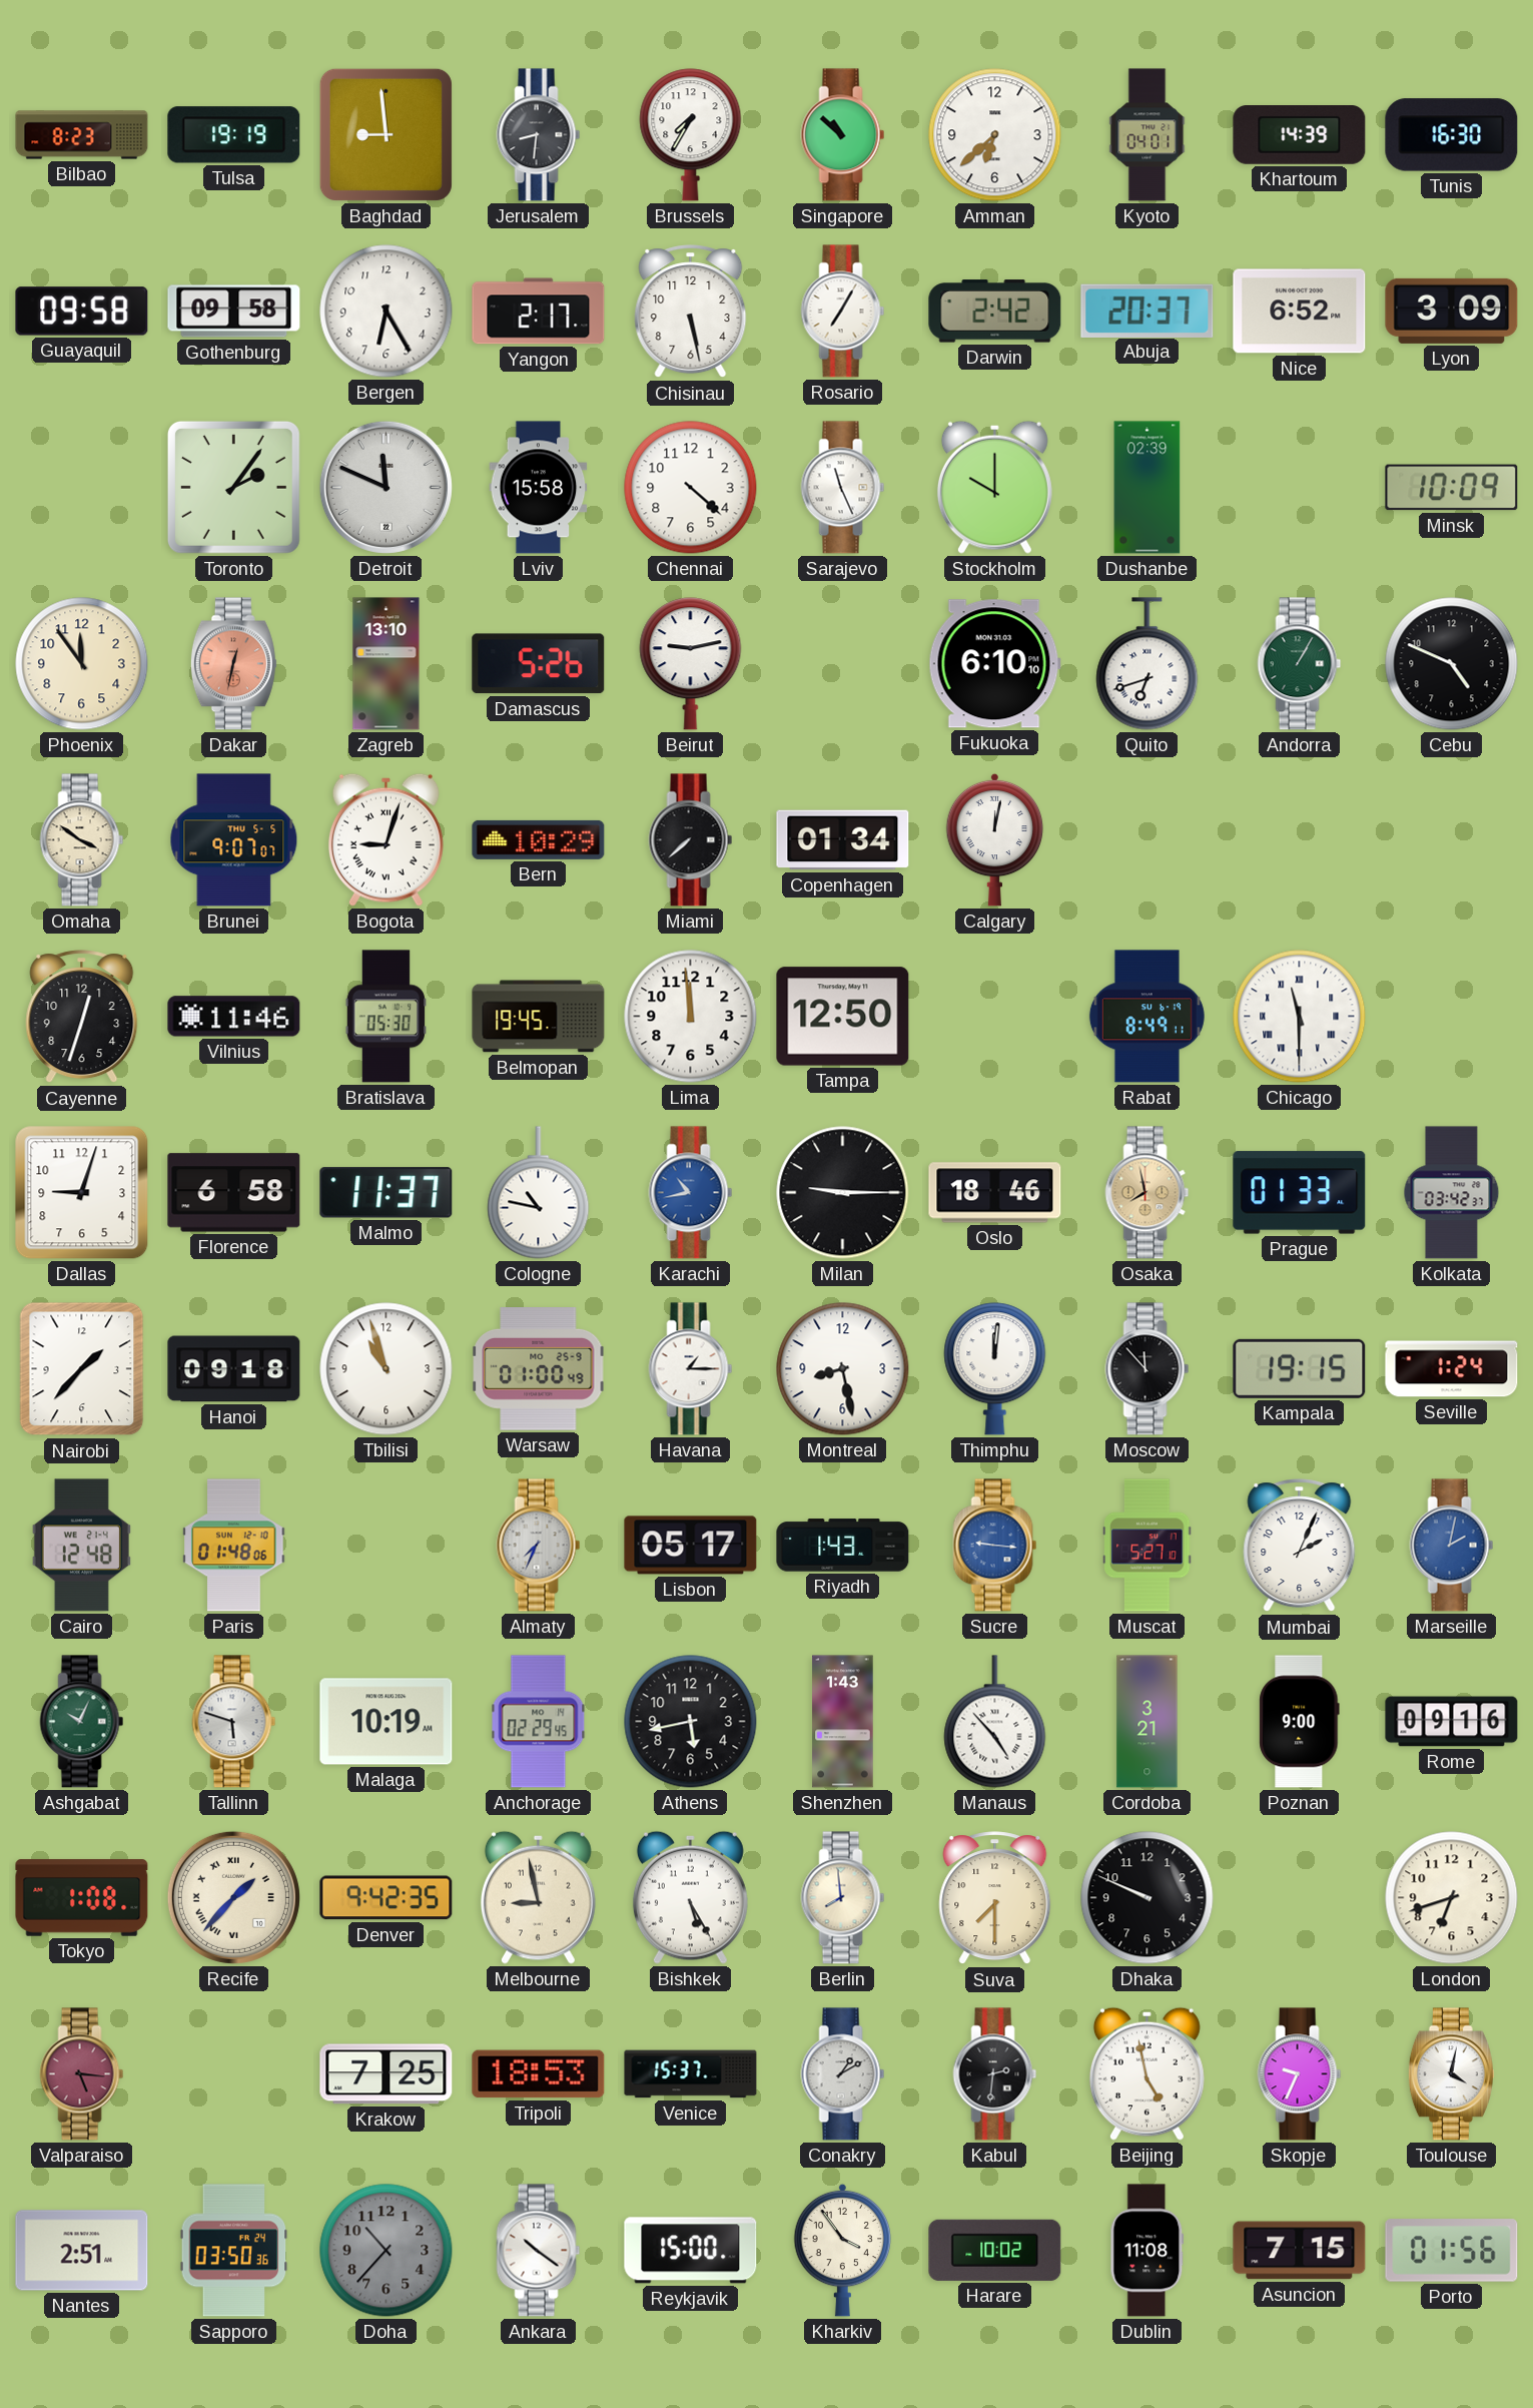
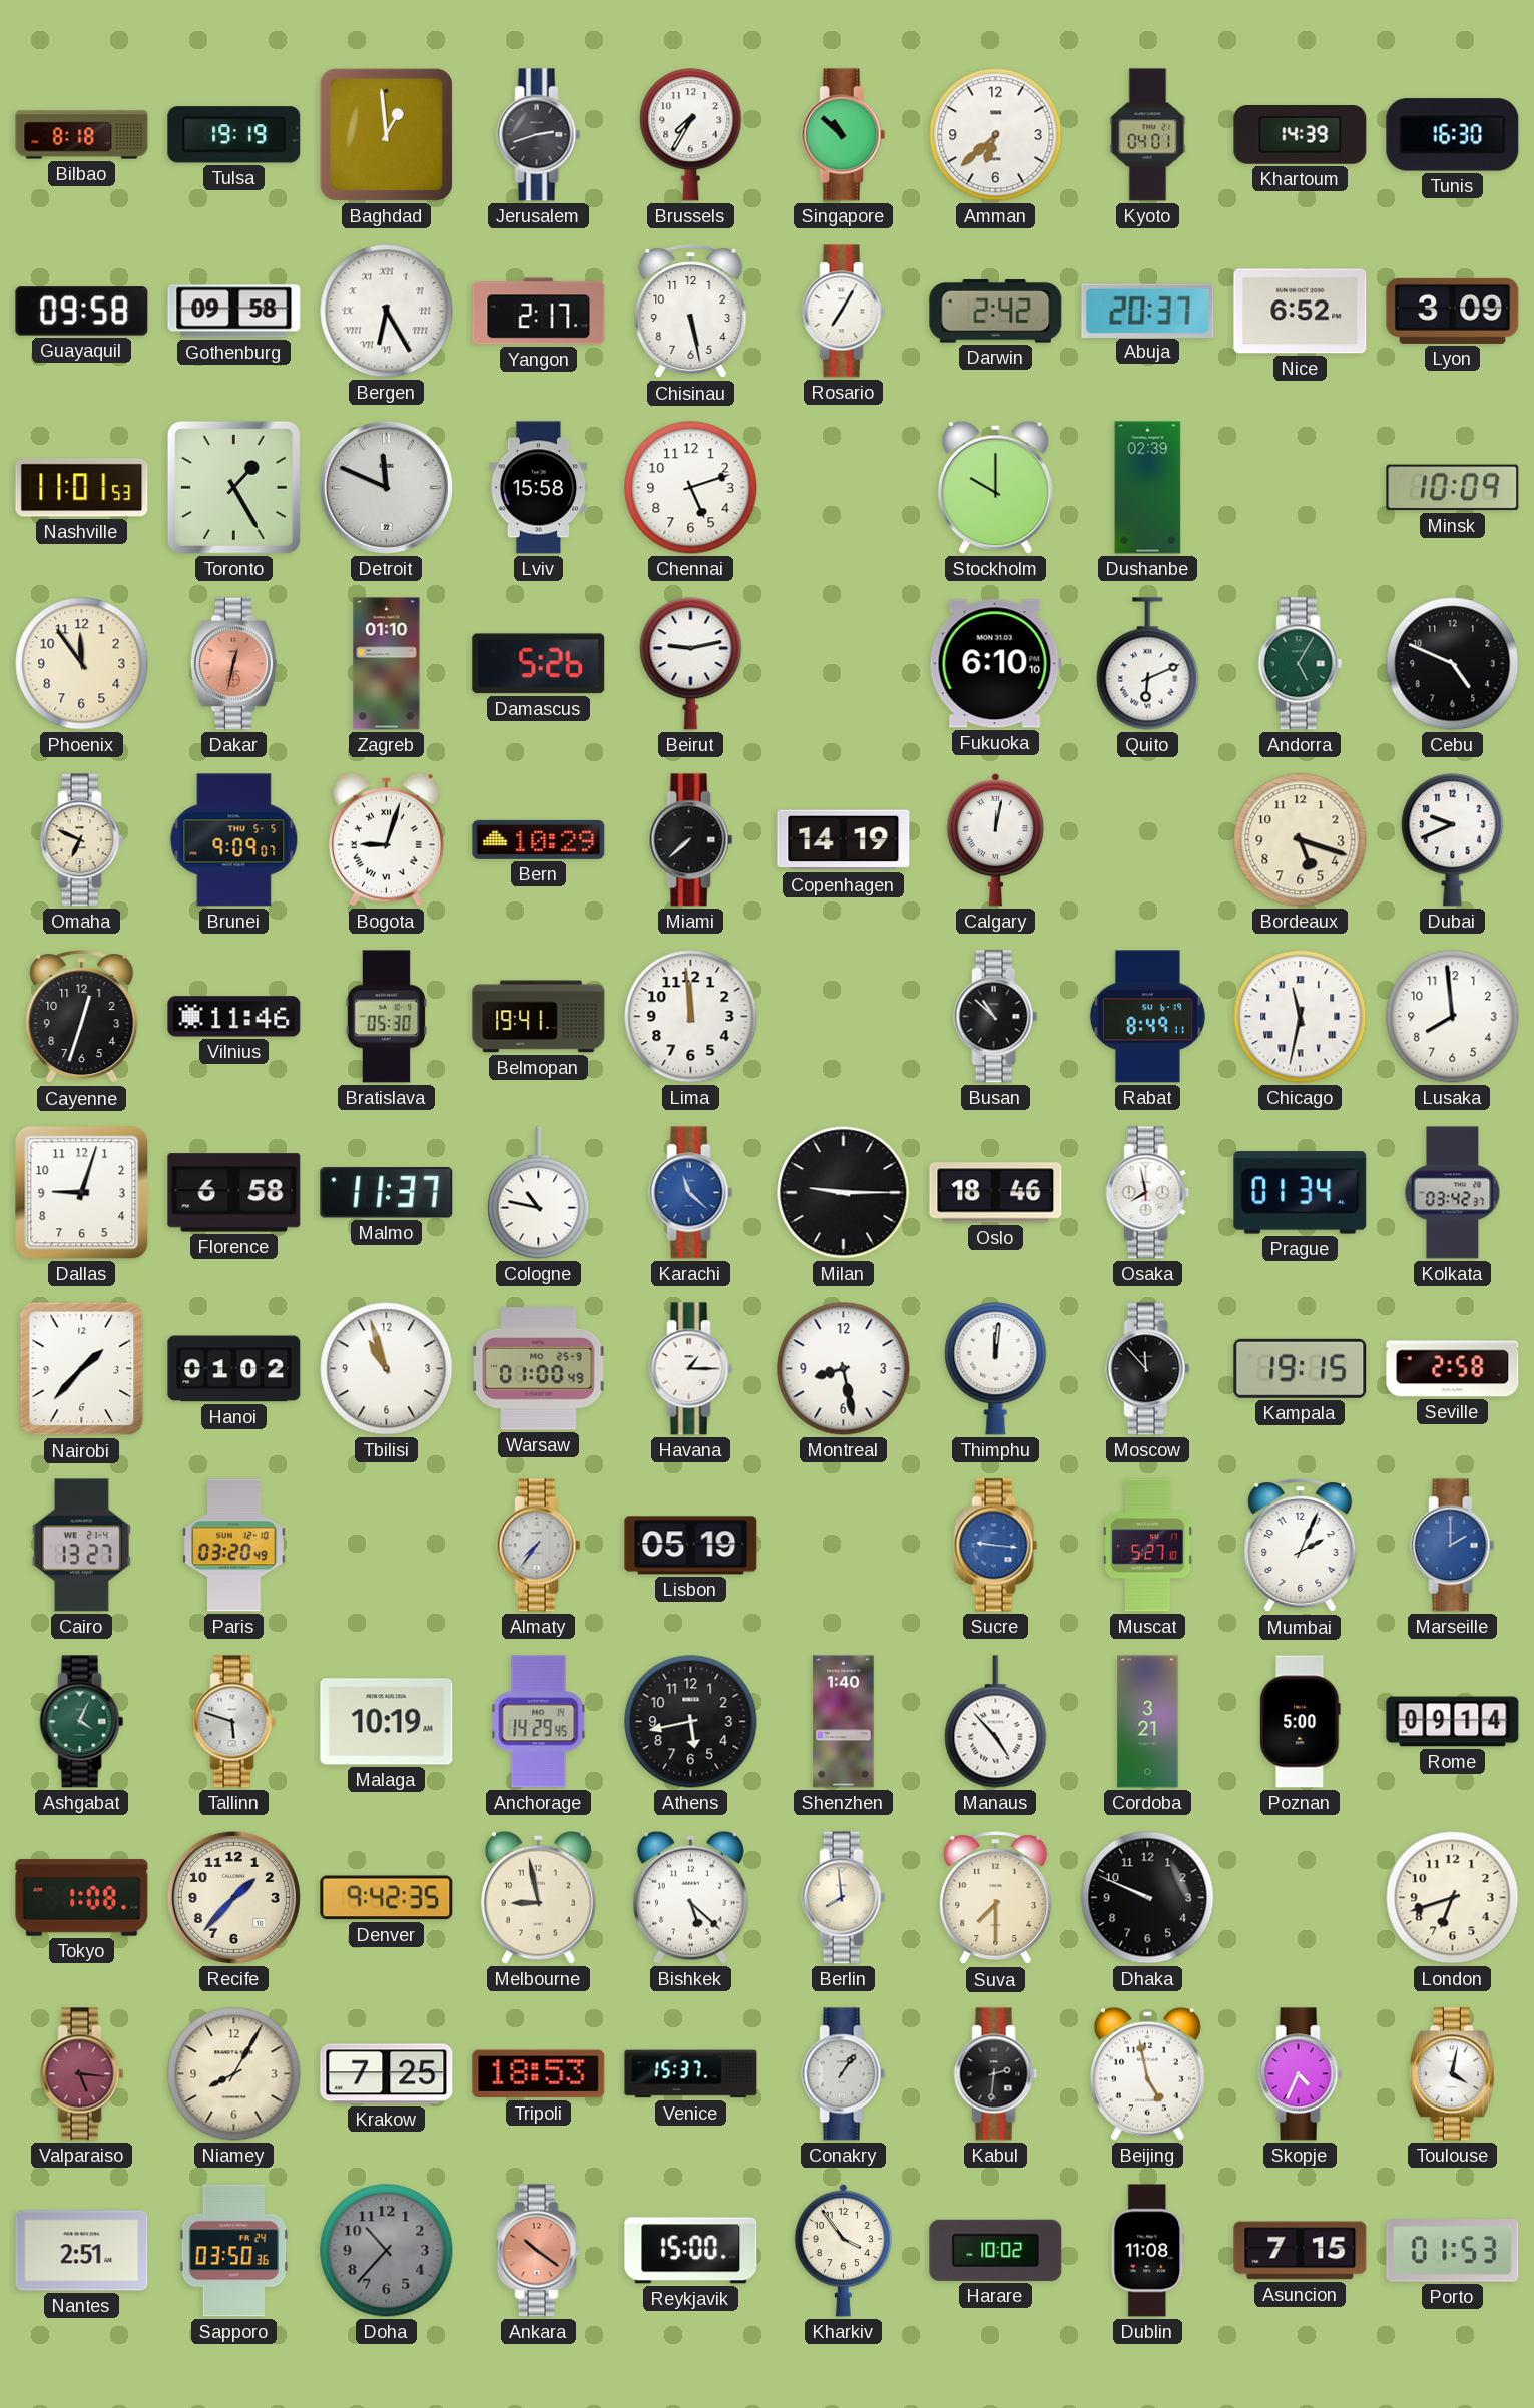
Bilbao: 8:23 -> 8:18 (82, 135)
Baghdad: 8:59 -> 12:59 (386, 134)
Jerusalem: 8:31 -> 2:42 (539, 135)
Bergen numerals: Arabic -> Roman (387, 312)
Nashville: none -> 11:01 (82, 488)
Toronto: 2:06 -> 1:25 (233, 487)
Chennai: 4:22 -> 5:12 (691, 488)
Sarajevo: 11:26 -> none (843, 488)
Zagreb: 13:10 -> 01:10 (387, 664)
Quito: 6:42 -> 6:11 (1148, 664)
Andorra: 1:05 -> 5:05 (1301, 664)
Omaha: 3:51 -> 6:49 (82, 840)
Brunei: 9:07 -> 9:09 (234, 840)
Copenhagen: 01:34 -> 14:19 (844, 840)
Bordeaux: none -> 5:18 (1301, 840)
Dubai: none -> 9:41 (1453, 840)
Belmopan: 19:45 -> 19:41 (539, 1017)
Tampa: 12:50 -> none (843, 1017)
Busan: none -> 10:52 (996, 1017)
Chicago: 11:30 -> 11:32 (1301, 1017)
Lusaka: none -> 7:59 (1453, 1017)
Karachi: 10:43 -> 11:22 (691, 1193)
Osaka dial: champagne -> white (1148, 1193)
Prague: 01:33 -> 01:34 (1301, 1193)
Hanoi: 09:18 -> 01:02 (234, 1369)
Seville: 1:24 -> 2:58 (1453, 1369)
Cairo: 12:48 -> 13:27 (81, 1546)
Paris: 01:48 -> 03:20 (234, 1546)
Almaty: 7:34 -> 7:36 (539, 1546)
Lisbon: 05:17 -> 05:19 (691, 1546)
Riyadh: 1:43 -> none (843, 1546)
Marseille: 2:02 -> 2:00 (1453, 1546)
Ashgabat: 10:04 -> 4:04 (82, 1722)
Anchorage: 02:29 -> 14:29 (539, 1722)
Shenzhen: 1:43 -> 1:40 (844, 1722)
Poznan: 9:00 -> 5:00 (1301, 1722)
Rome: 09:16 -> 09:14 (1453, 1722)
Recife numerals: Roman -> Arabic (233, 1897)
Bishkek: 5:25 -> 5:22 (690, 1897)
Niamey: none -> 8:05 (234, 2074)
Conakry: 1:10 -> 1:06 (844, 2074)
Skopje: 9:34 -> 4:34 (1301, 2074)
Ankara dial: white -> salmon (539, 2251)
Porto: 01:56 -> 01:53 (1453, 2251)
